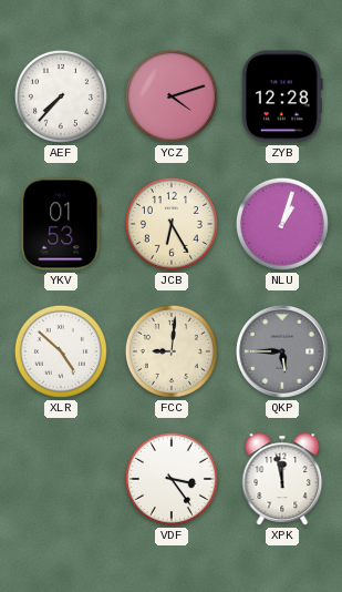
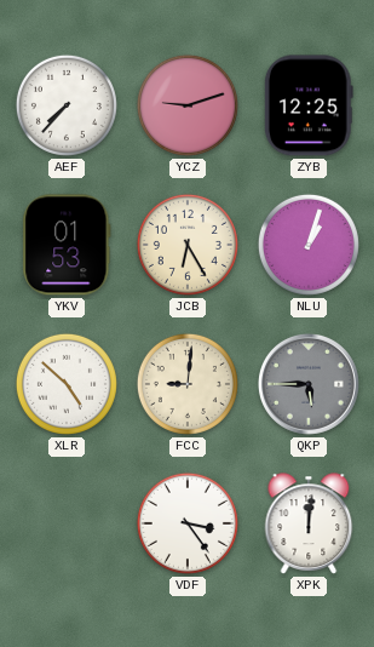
YCZ: 4:12 -> 9:12 (188, 105)
ZYB: 12:28 -> 12:25 (309, 105)
XPK: 11:58 -> 12:01 (309, 523)
